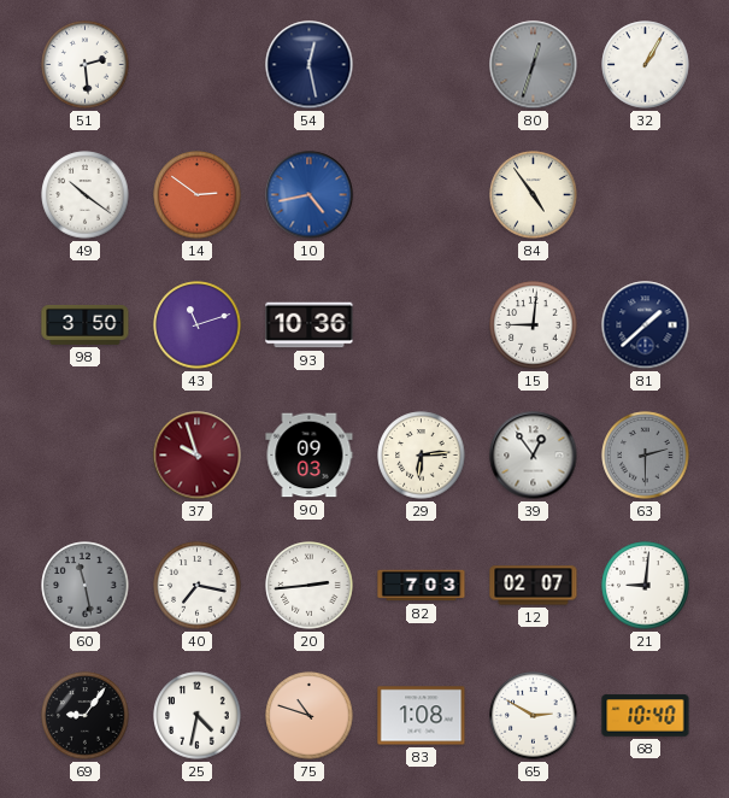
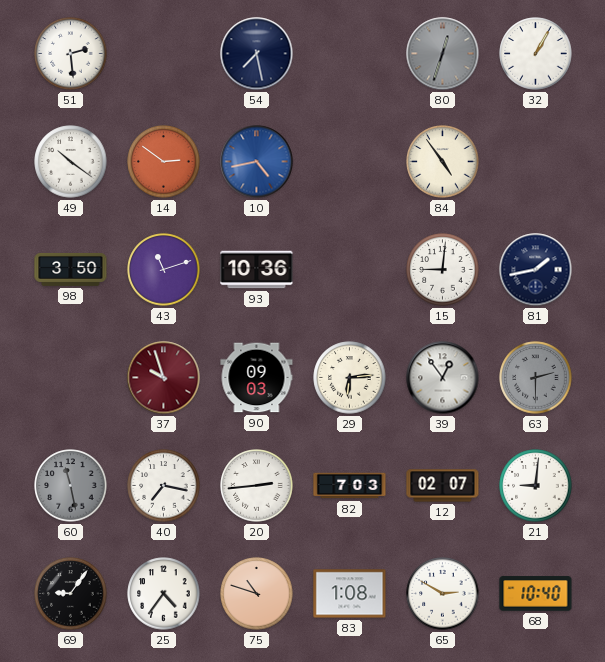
54: 12:28 -> 7:28 (257, 54)
81: 1:38 -> 1:43 (536, 270)
25: 4:32 -> 4:36 (164, 594)
